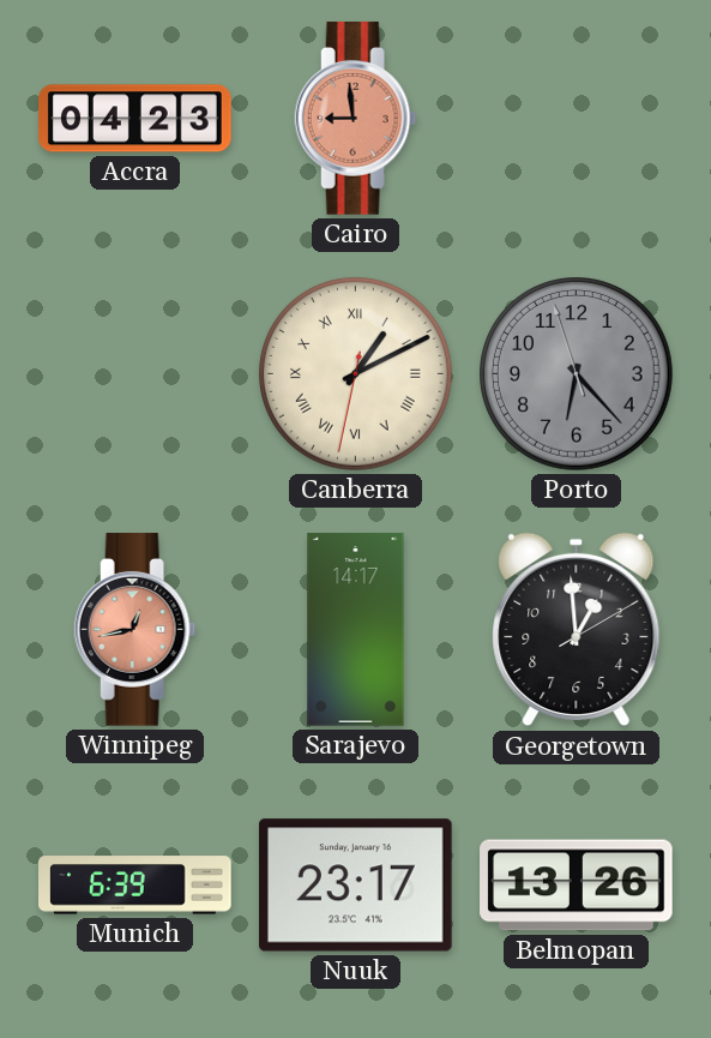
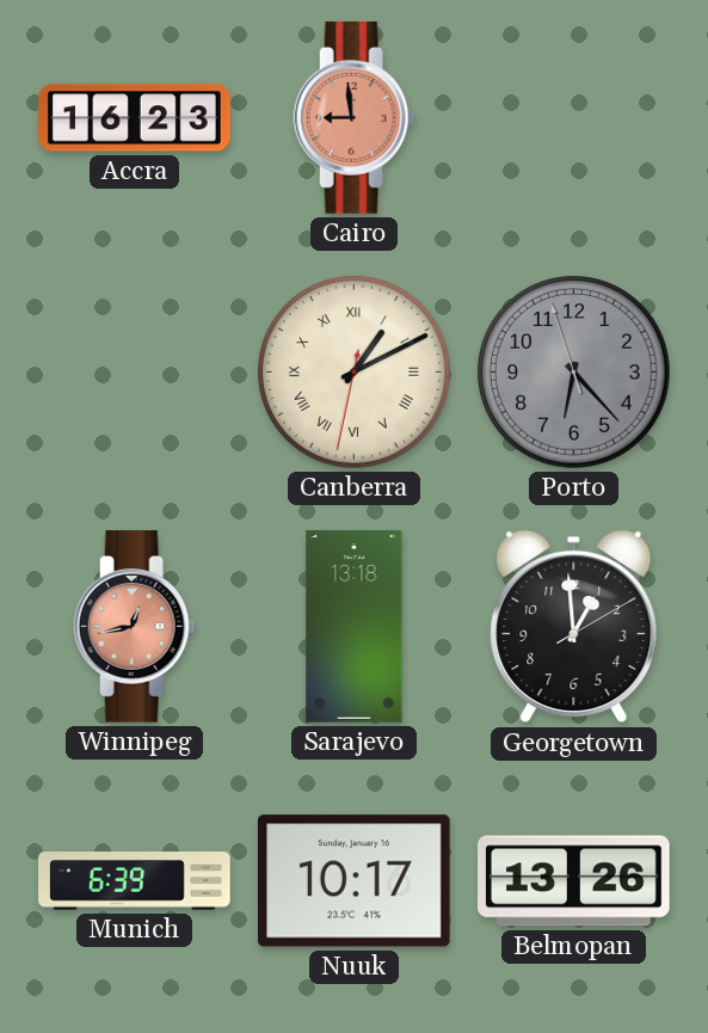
Accra: 04:23 -> 16:23 (135, 118)
Sarajevo: 14:17 -> 13:18 (355, 627)
Nuuk: 23:17 -> 10:17 (355, 881)
